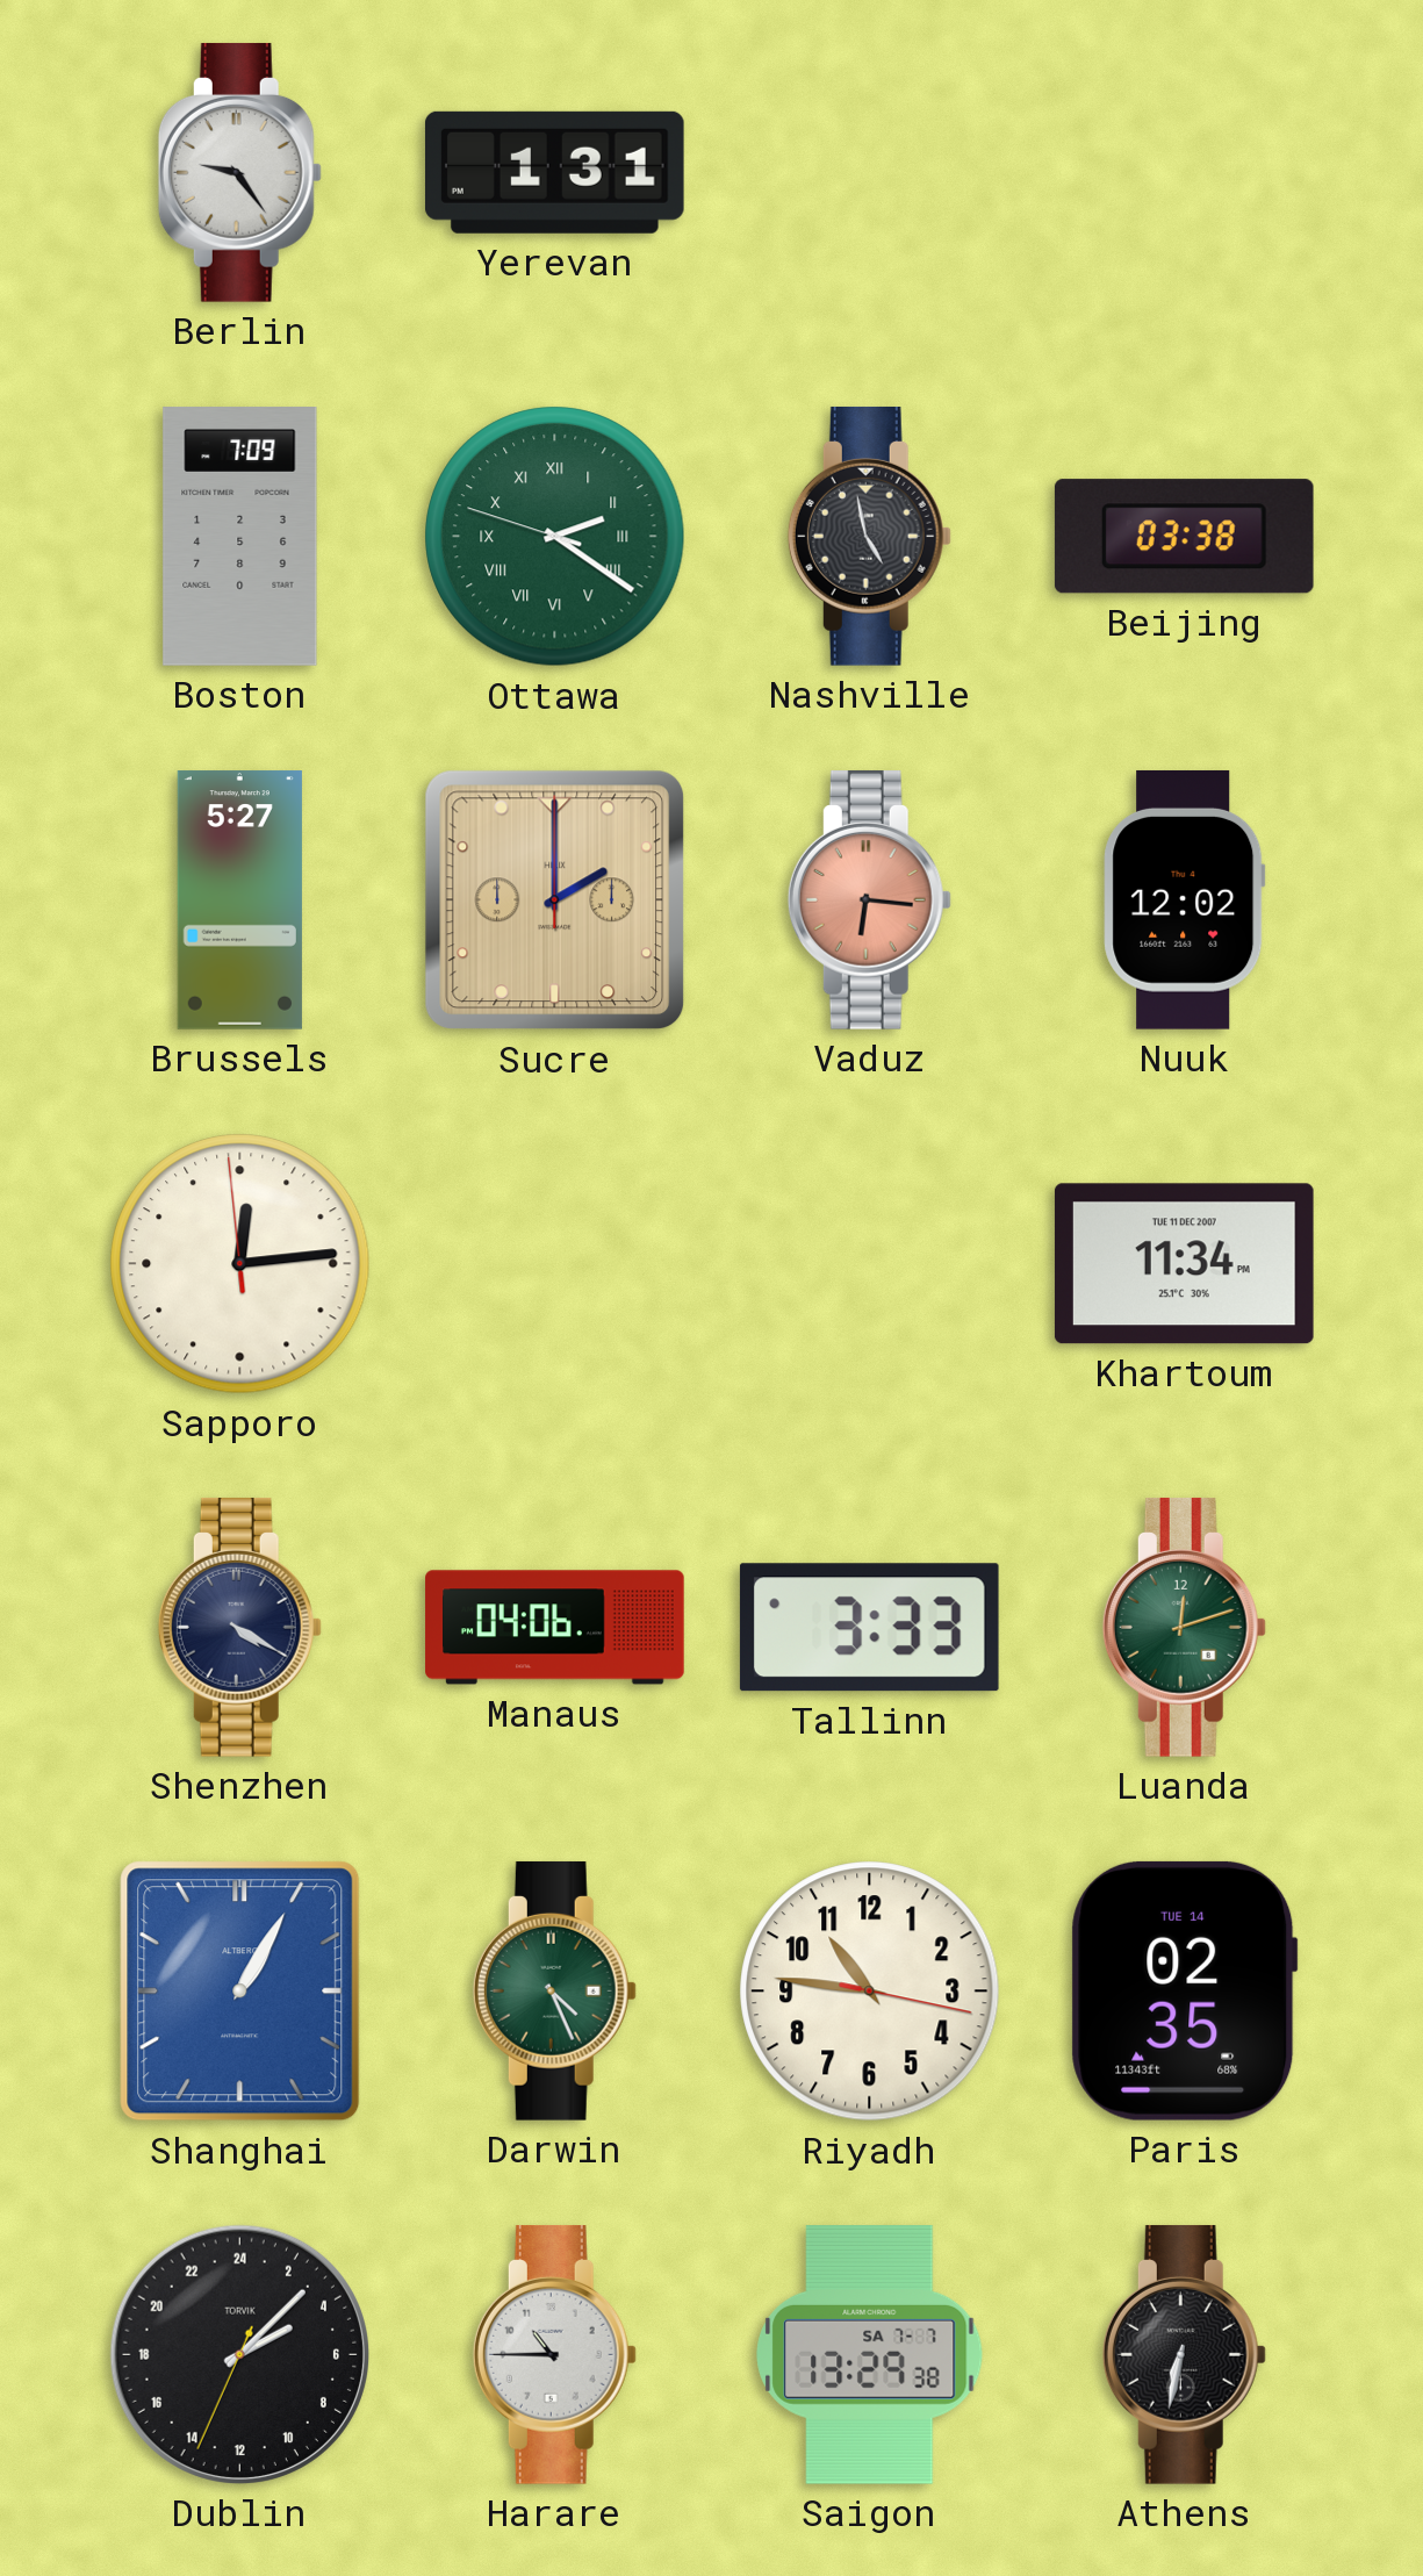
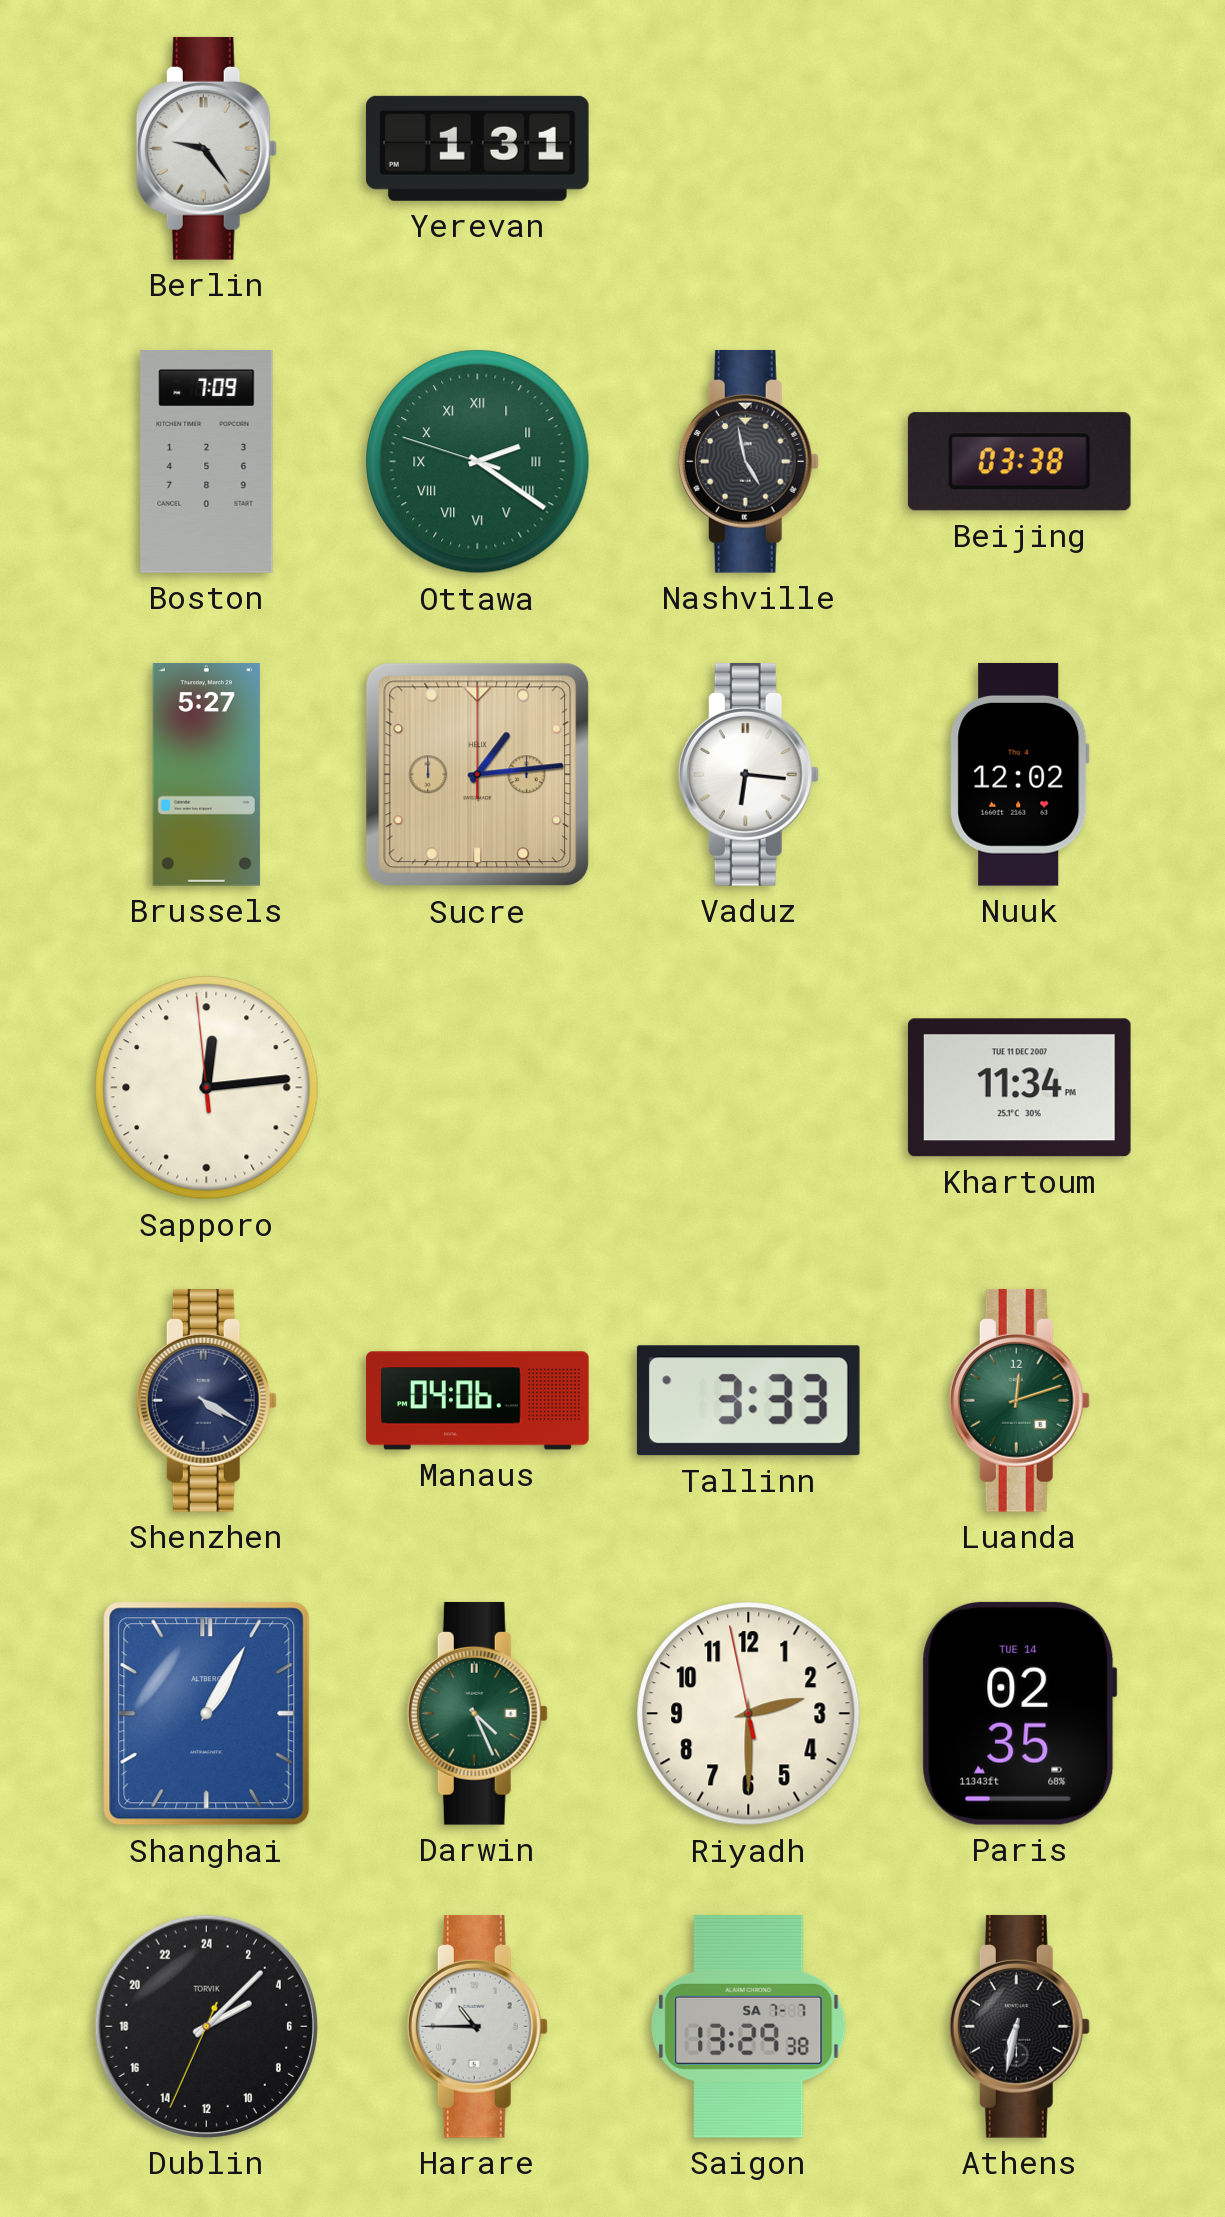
Sucre: 2:00 -> 1:14 (478, 775)
Vaduz dial: salmon -> white (748, 774)
Riyadh: 10:46 -> 2:29 (749, 1714)
